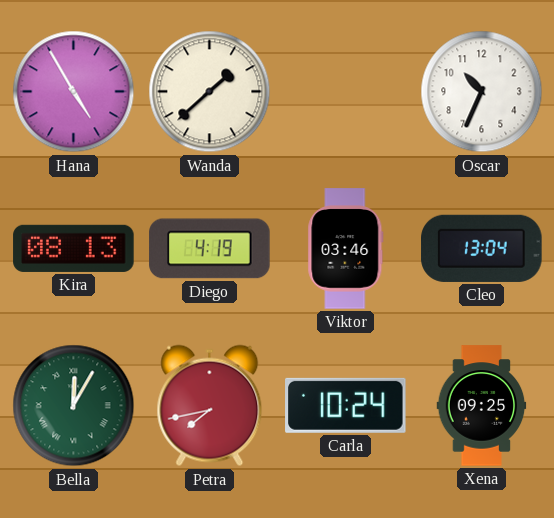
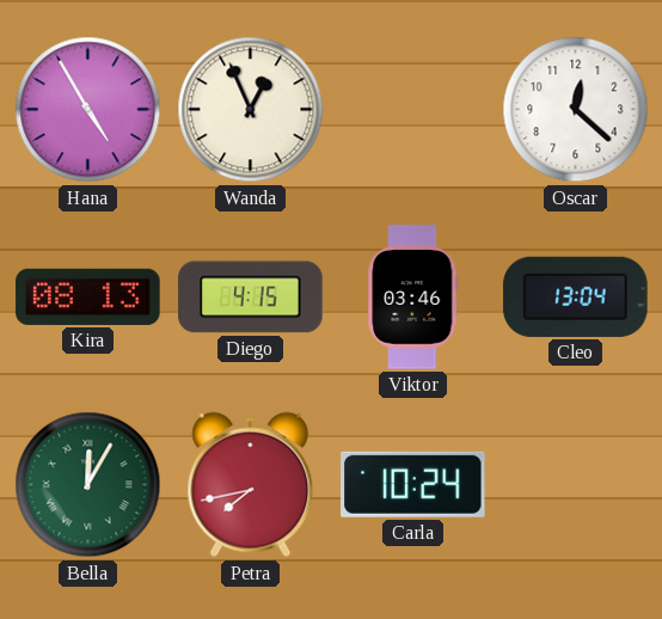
Wanda: 1:38 -> 12:56 (251, 110)
Oscar: 10:34 -> 12:22 (576, 110)
Diego: 4:19 -> 4:15 (251, 298)
Xena: 09:25 -> none (482, 406)
